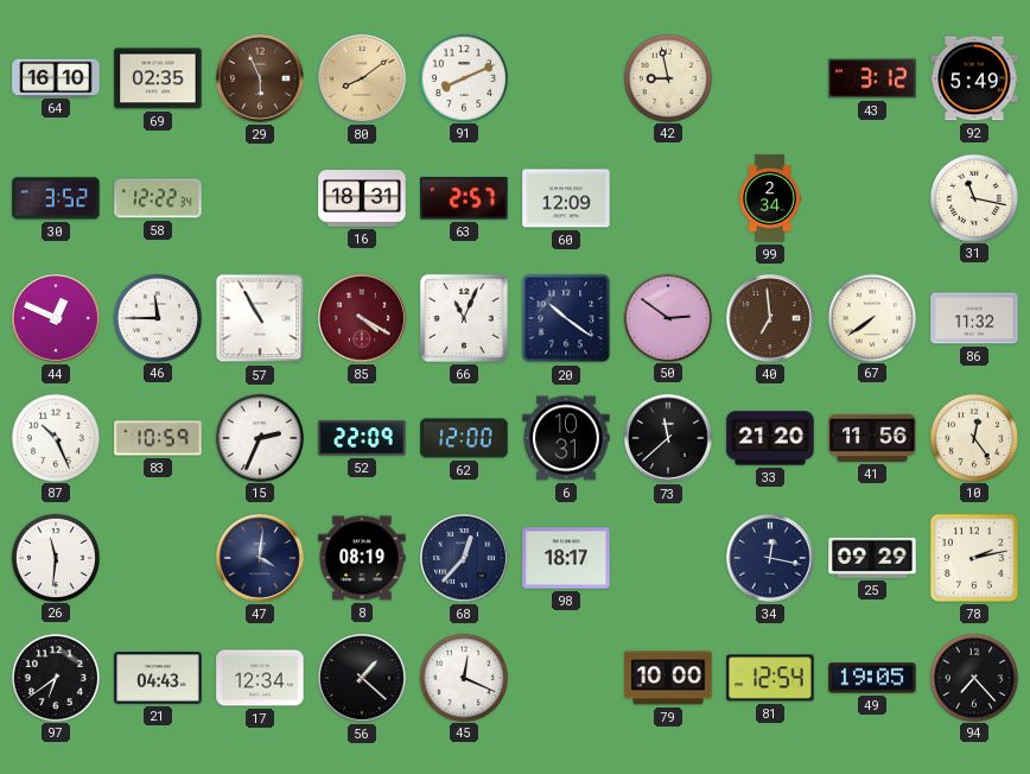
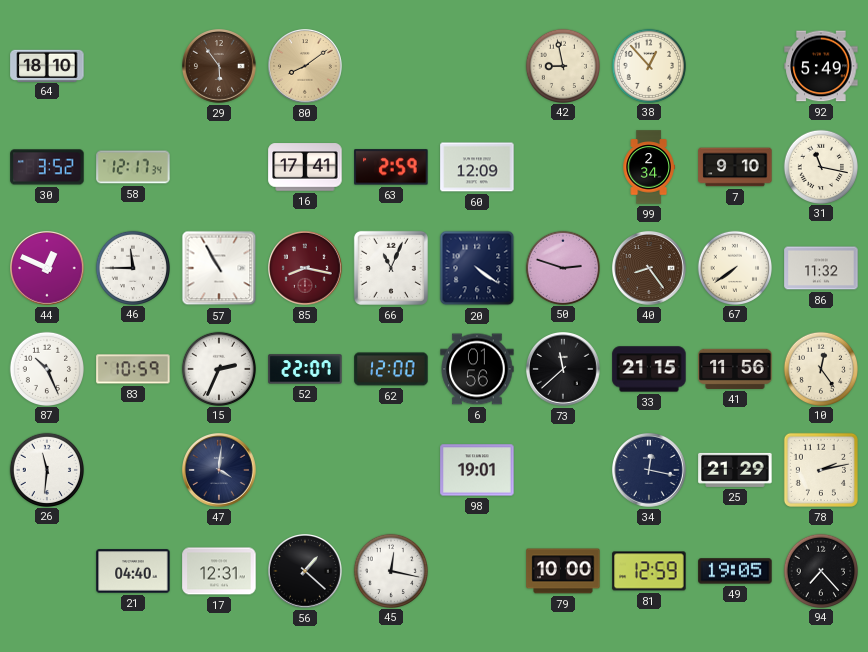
64: 16:10 -> 18:10 (47, 65)
69: 02:35 -> none (158, 78)
29: 5:56 -> 5:54 (220, 67)
91: 8:11 -> none (463, 77)
38: none -> 12:53 (648, 65)
43: 3:12 -> none (872, 78)
58: 12:22 -> 12:17 (133, 167)
16: 18:31 -> 17:41 (305, 167)
63: 2:57 -> 2:59 (391, 167)
7: none -> 9:10 (735, 167)
85: 4:20 -> 8:17 (306, 269)
20: 10:21 -> 4:21 (477, 268)
50: 2:51 -> 2:48 (562, 267)
40: 6:59 -> 8:24 (650, 269)
52: 22:09 -> 22:07 (305, 369)
6: 10:31 -> 01:56 (477, 369)
33: 21:20 -> 21:15 (649, 369)
8: 08:19 -> none (362, 558)
68: 12:37 -> none (465, 559)
98: 18:17 -> 19:01 (477, 470)
25: 09:29 -> 21:29 (735, 470)
97: 6:39 -> none (55, 677)
21: 04:43 -> 04:40 (133, 571)
17: 12:34 -> 12:31 (219, 571)
45: 12:19 -> 12:17 (390, 570)
81: 12:54 -> 12:59 (649, 571)
